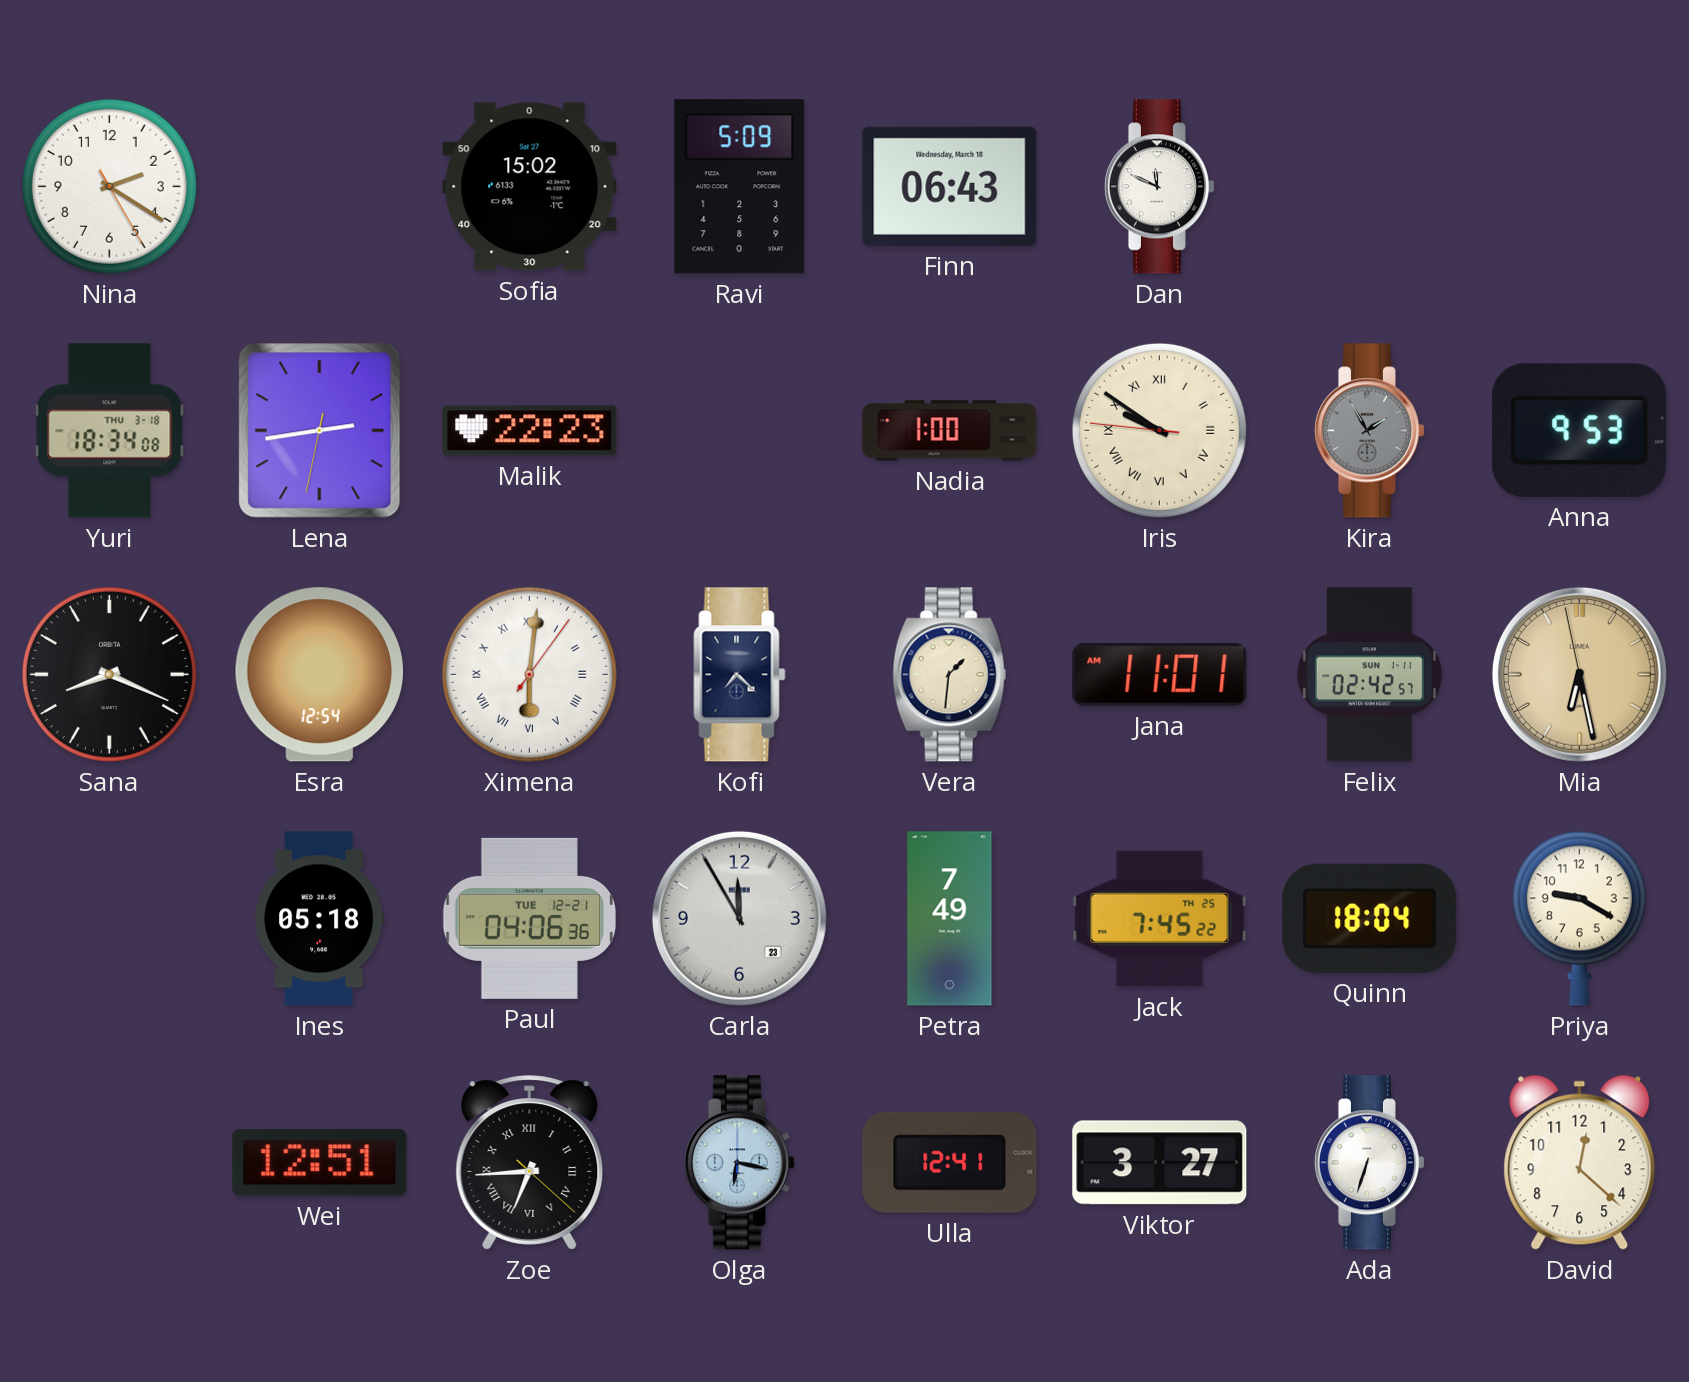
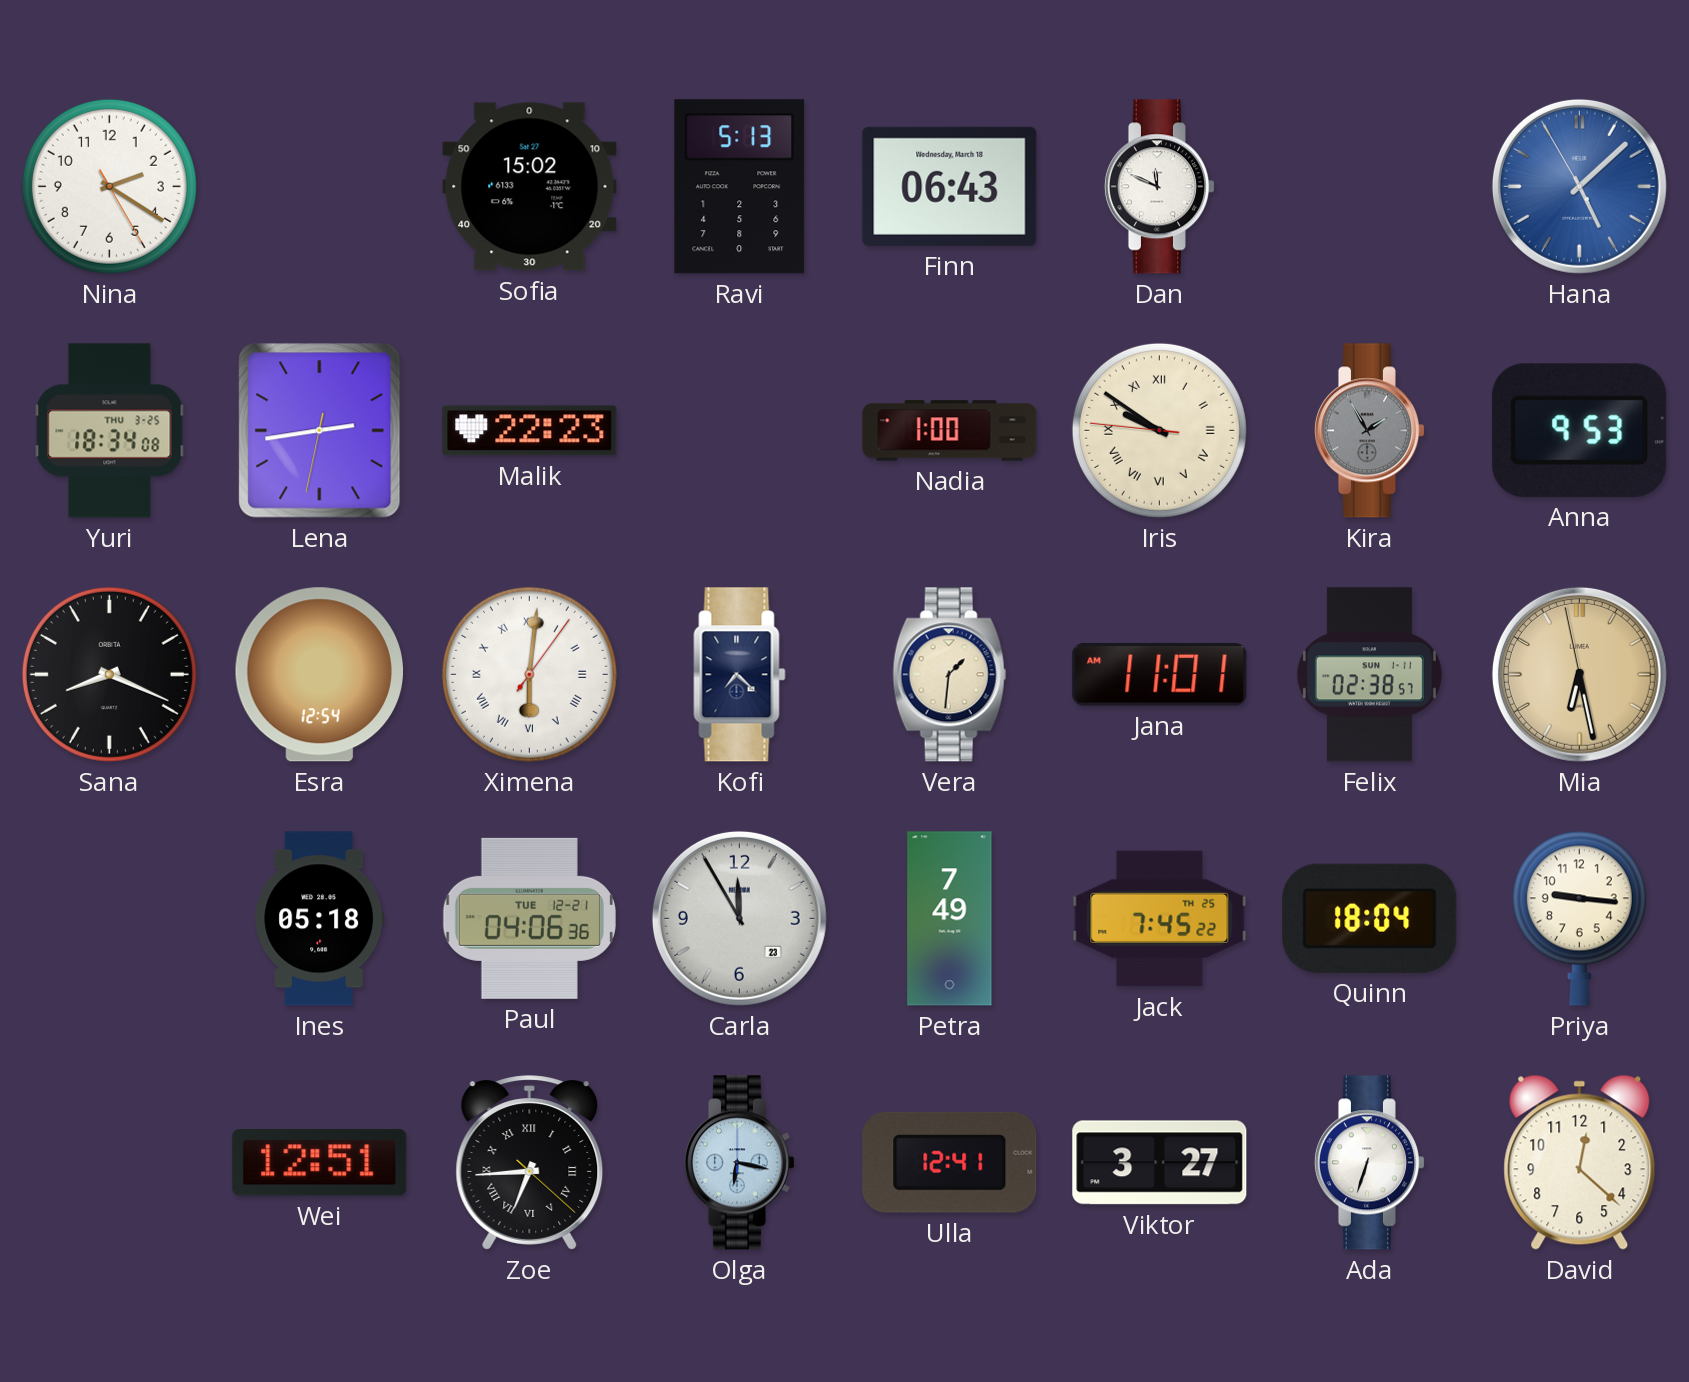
Ravi: 5:09 -> 5:13 (740, 187)
Hana: none -> 5:07 (1579, 186)
Yuri date: THU 3-18 -> THU 3-25 (110, 431)
Felix: 02:42 -> 02:38 (1369, 675)
Priya: 9:20 -> 9:16 (1579, 918)
